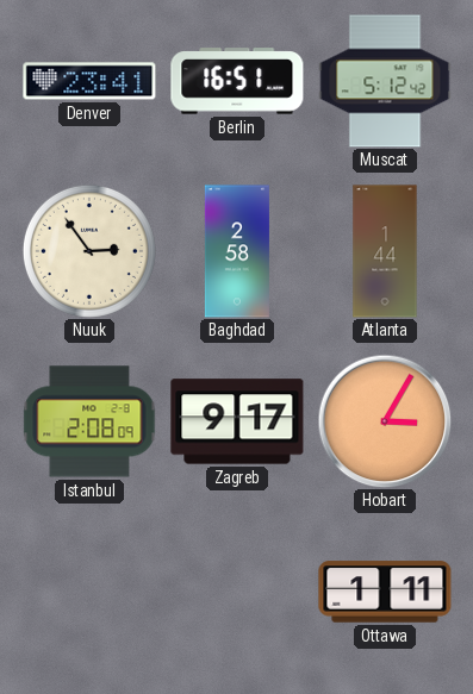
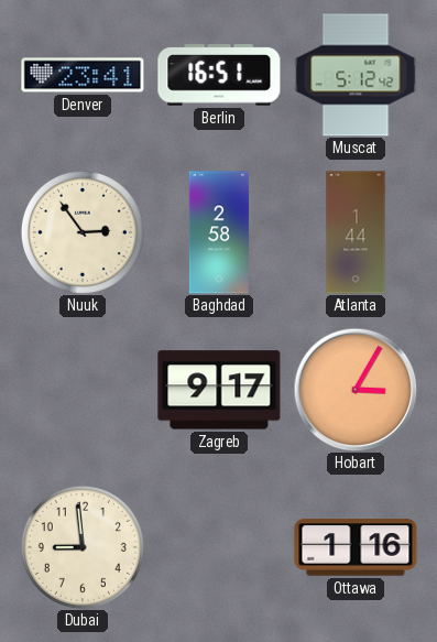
Istanbul: 2:08 -> none (89, 421)
Dubai: none -> 8:59 (83, 547)
Ottawa: 1:11 -> 1:16 (356, 547)
